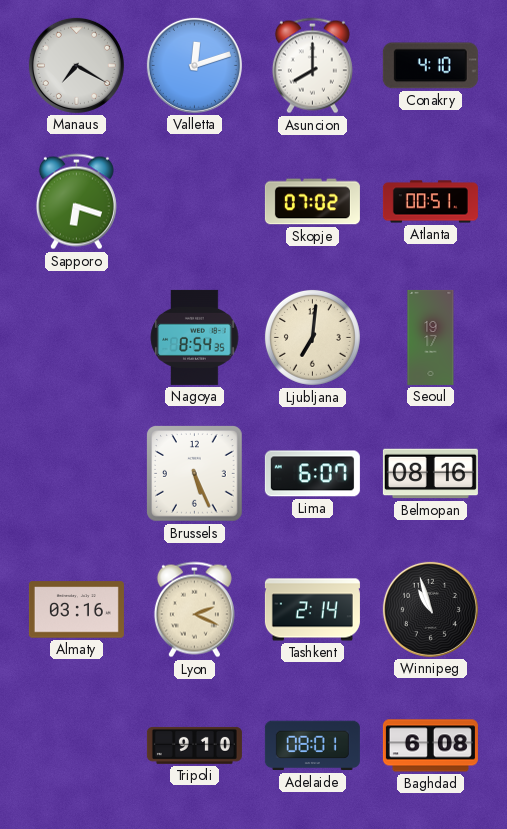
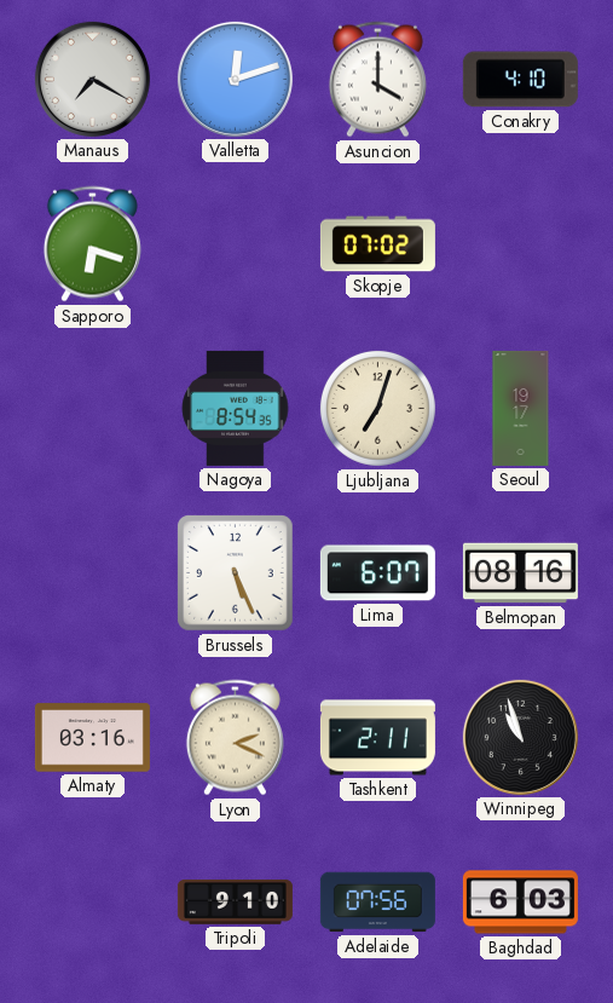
Asuncion: 8:00 -> 4:00 (377, 80)
Atlanta: 00:51 -> none (430, 202)
Ljubljana: 7:01 -> 7:03 (377, 408)
Tashkent: 2:14 -> 2:11 (377, 738)
Adelaide: 08:01 -> 07:56 (377, 903)
Baghdad: 6:08 -> 6:03 (520, 903)
